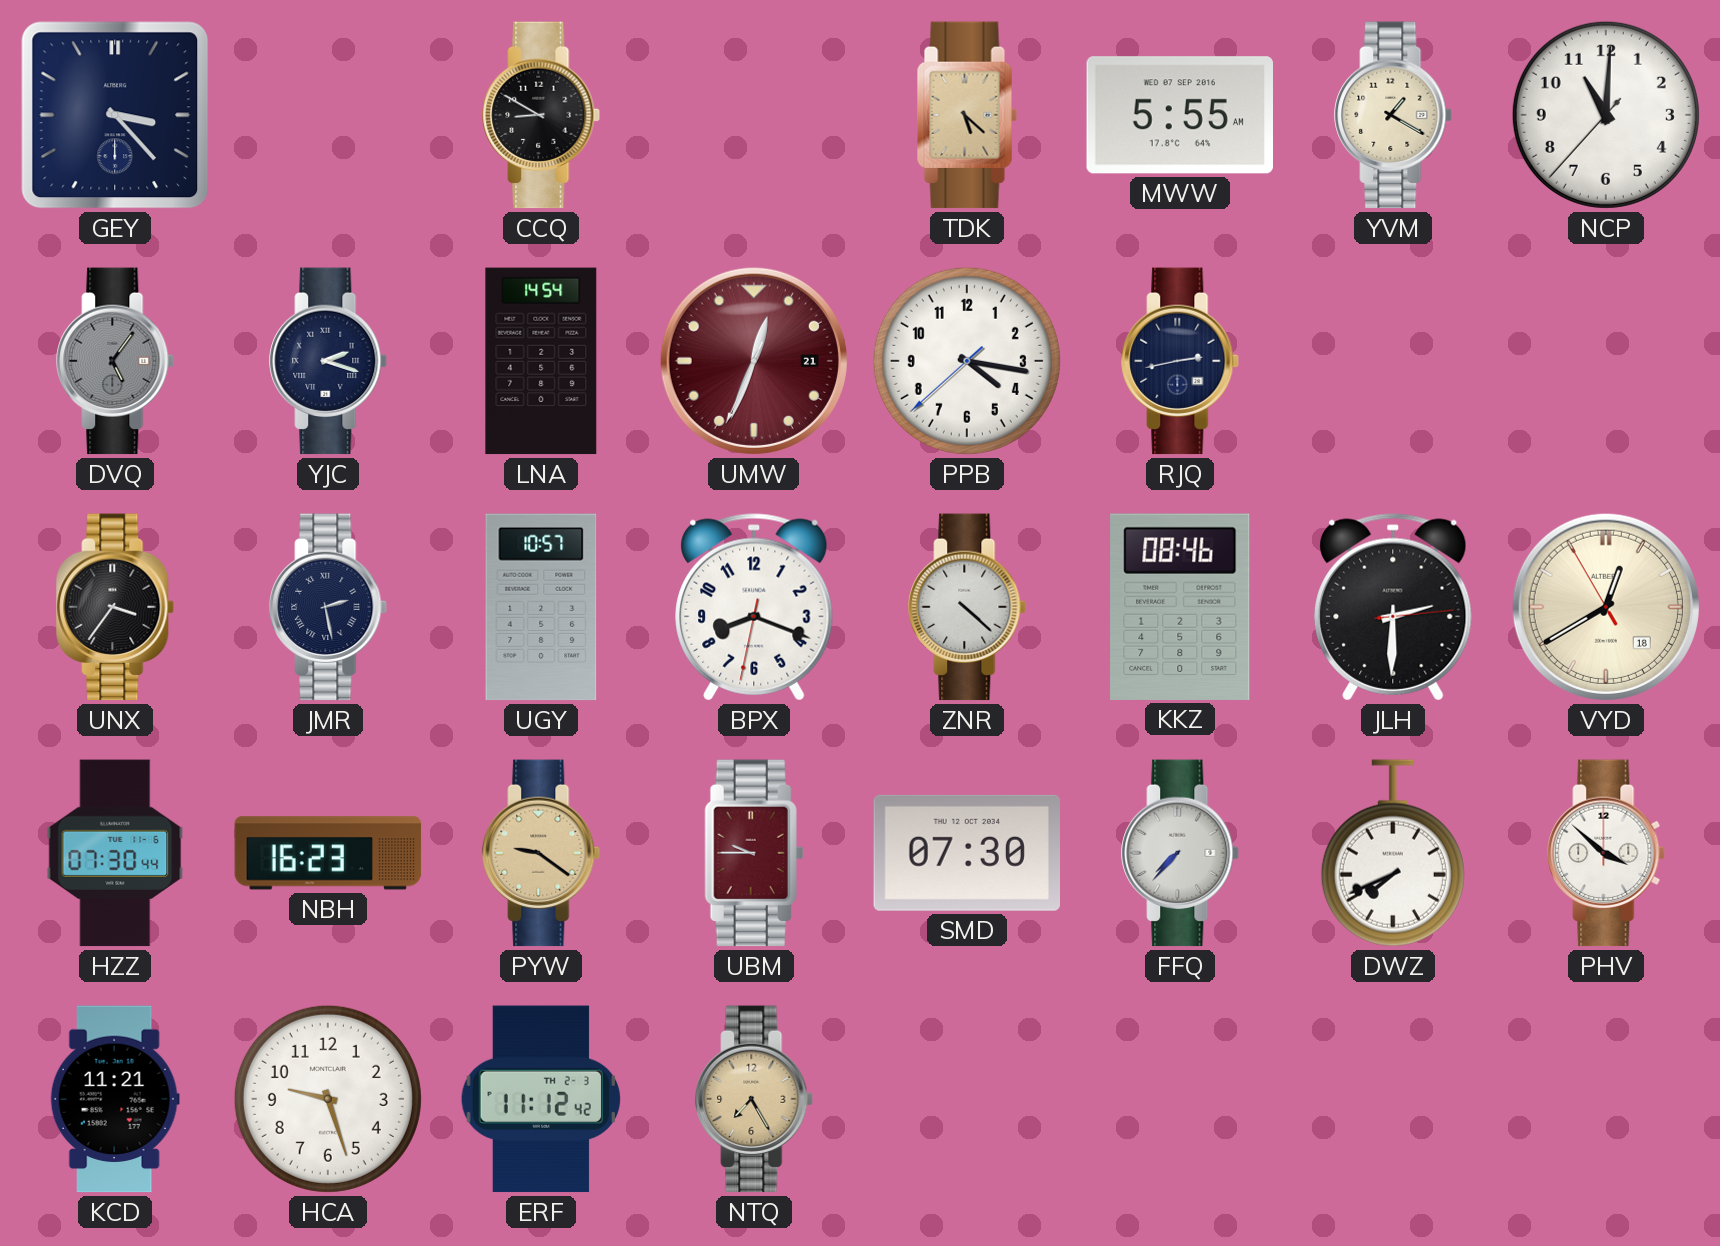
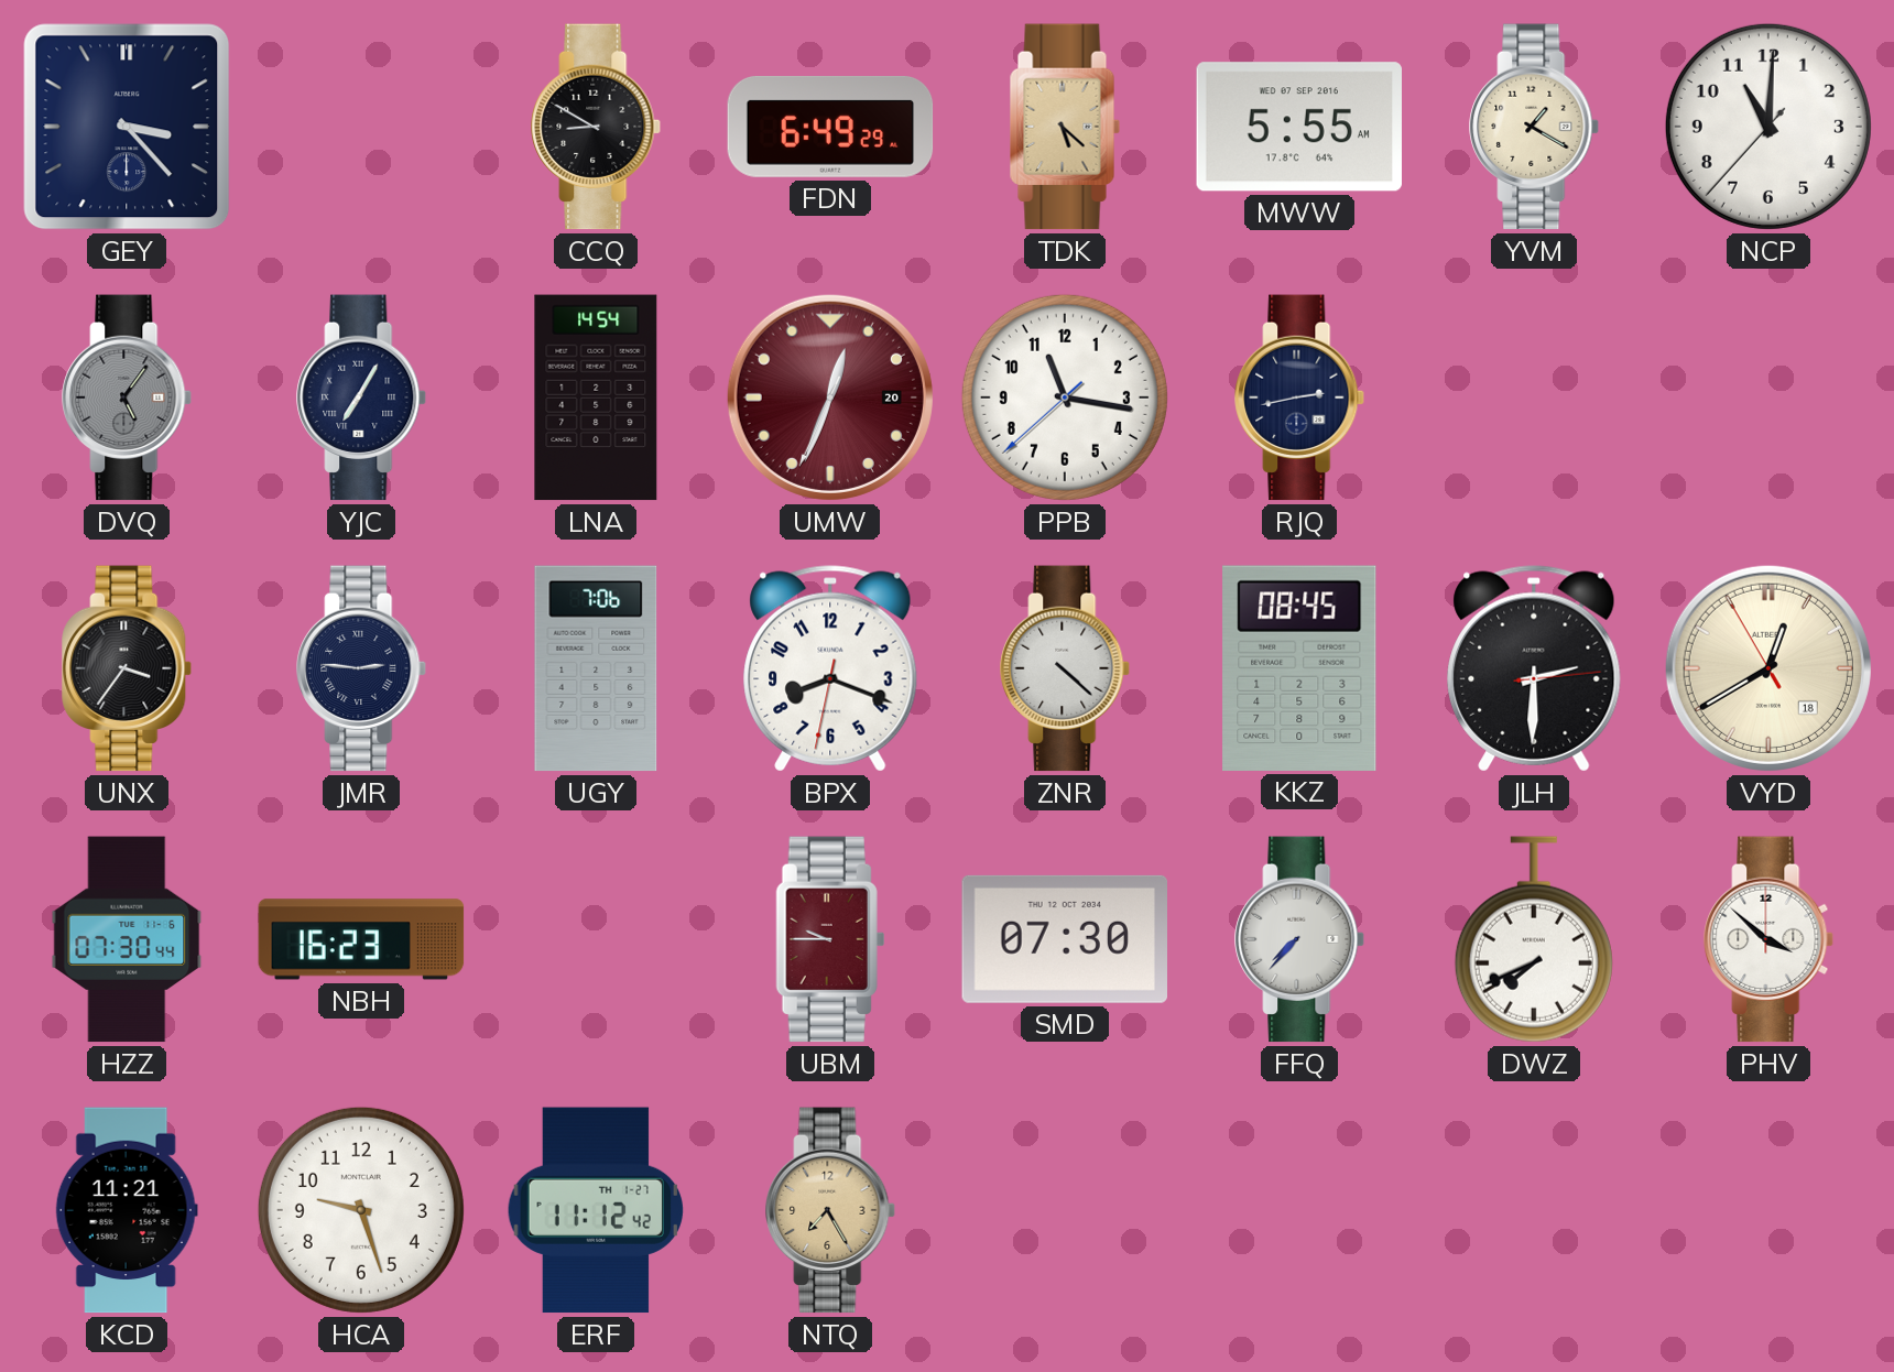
FDN: none -> 6:49 (830, 127)
YJC: 2:18 -> 7:05 (362, 398)
UMW date: 21 -> 20 (830, 398)
PPB: 4:16 -> 11:16 (1065, 398)
JMR: 2:28 -> 2:46 (362, 668)
UGY: 10:57 -> 7:06 (596, 668)
KKZ: 08:46 -> 08:45 (1299, 668)
PYW: 9:21 -> none (542, 853)
ERF date: TH 2-3 -> TH 1-27 (596, 1210)
